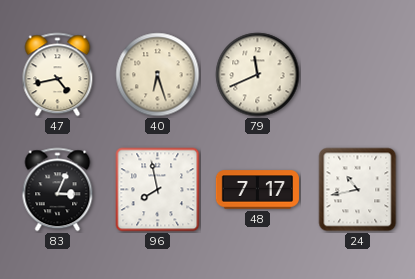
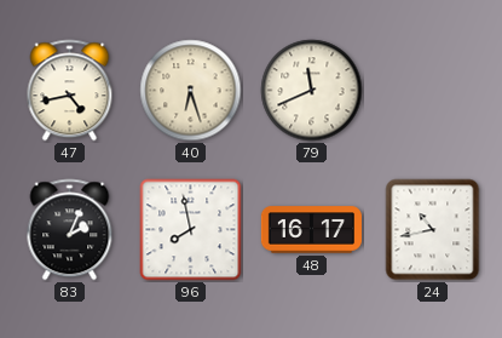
83: 3:04 -> 2:04 (70, 230)
48: 7:17 -> 16:17 (311, 230)
